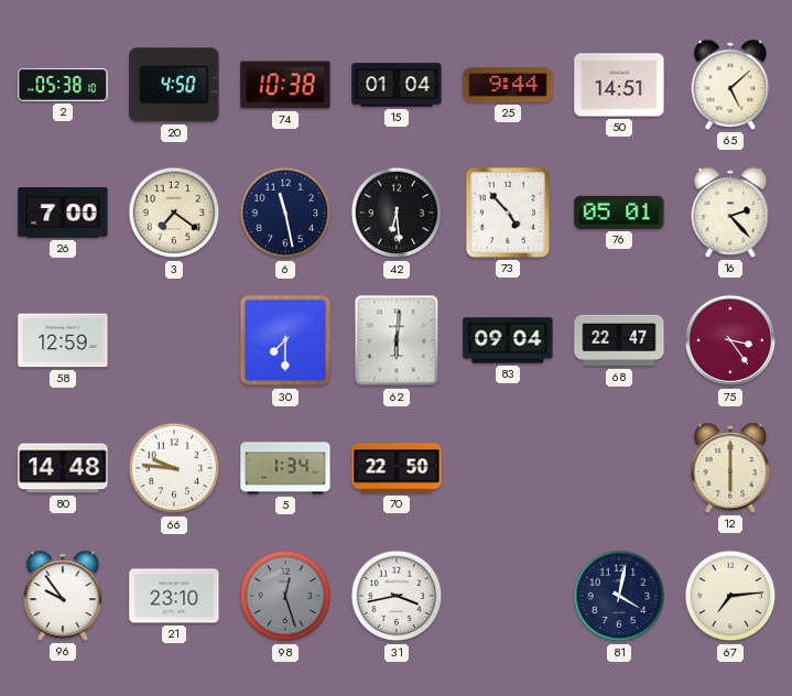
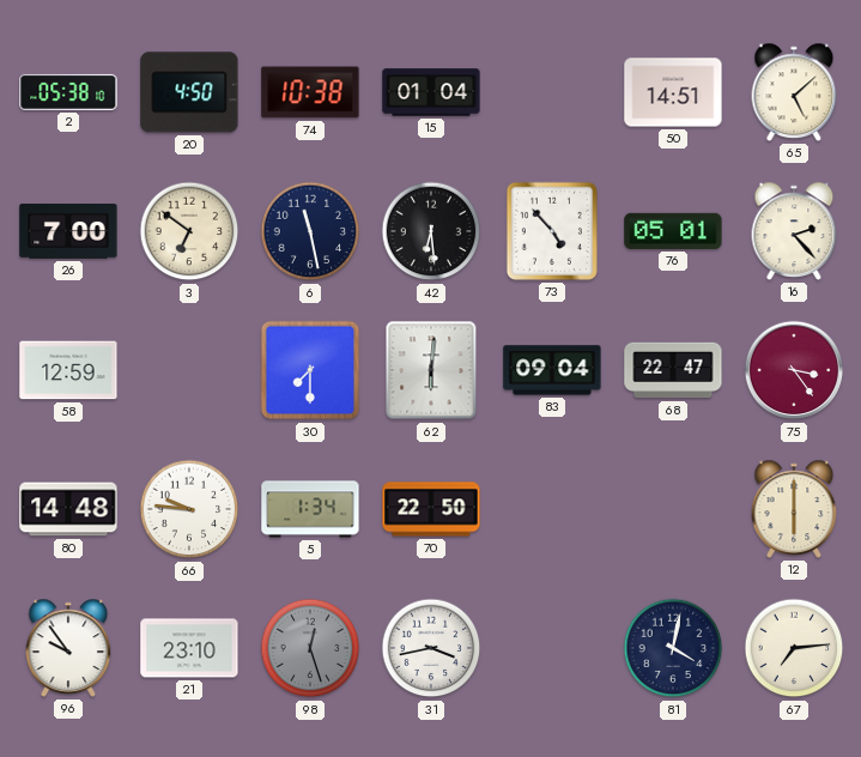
25: 9:44 -> none (508, 85)
3: 7:21 -> 6:51 (189, 231)
